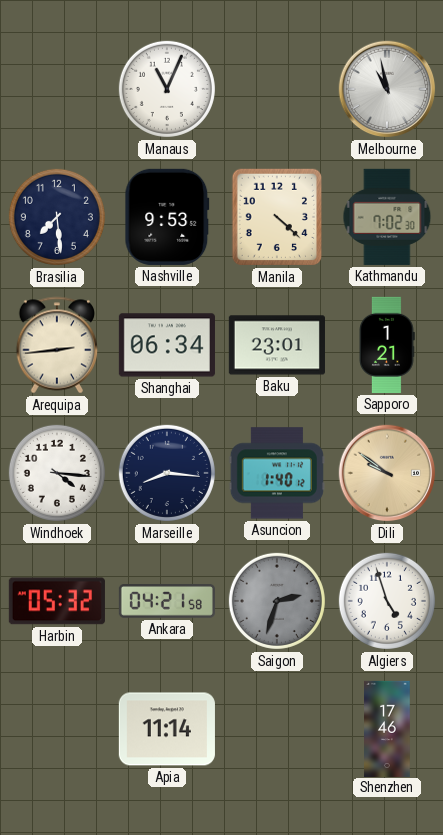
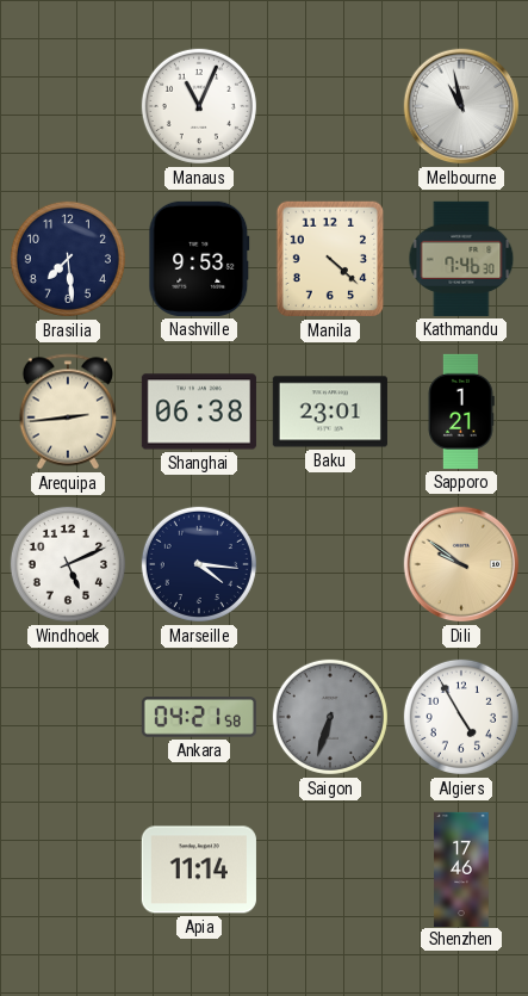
Kathmandu: 7:02 -> 7:46 (461, 259)
Shanghai: 06:34 -> 06:38 (199, 412)
Windhoek: 4:16 -> 5:11 (68, 564)
Marseille: 8:16 -> 4:16 (199, 564)
Asuncion: 1:40 -> none (277, 473)
Harbin: 05:32 -> none (57, 601)
Saigon: 2:33 -> 6:33 (330, 717)
Algiers: 4:57 -> 4:55 (461, 717)
